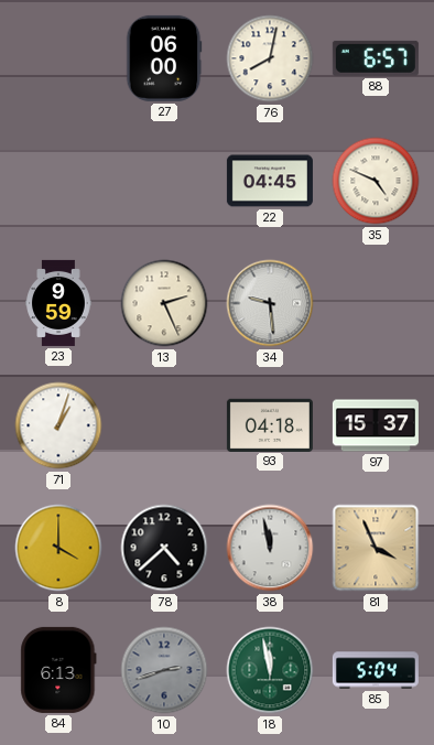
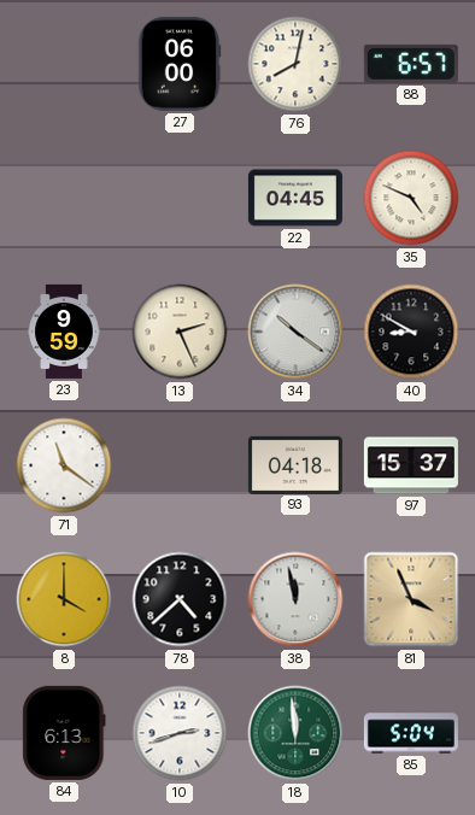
34: 9:29 -> 10:21 (295, 332)
40: none -> 8:50 (411, 332)
71: 1:03 -> 11:21 (64, 465)
10 dial: grey -> white (180, 733)
18: 11:58 -> 11:59 (295, 733)
